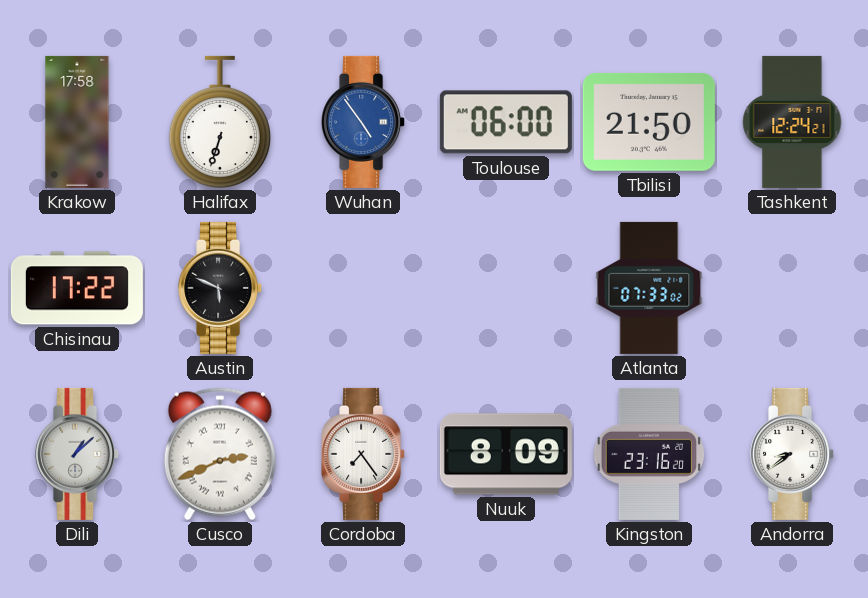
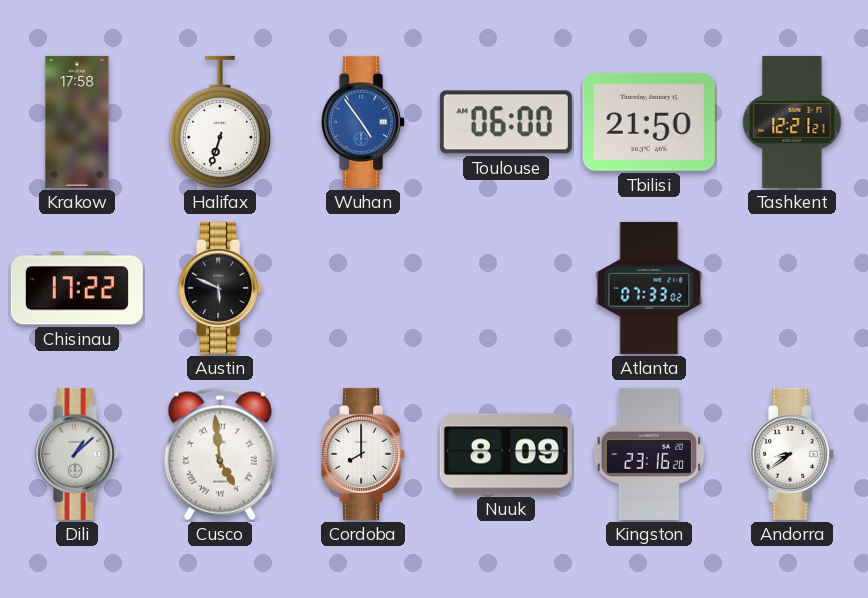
Tashkent: 12:24 -> 12:21 (792, 122)
Cusco: 2:41 -> 4:59 (220, 454)
Cordoba: 7:24 -> 8:00 (364, 454)
